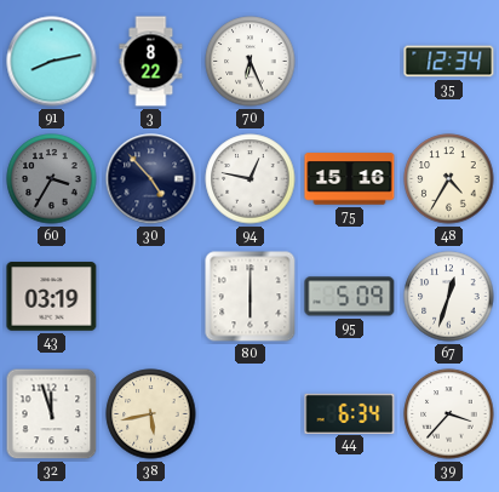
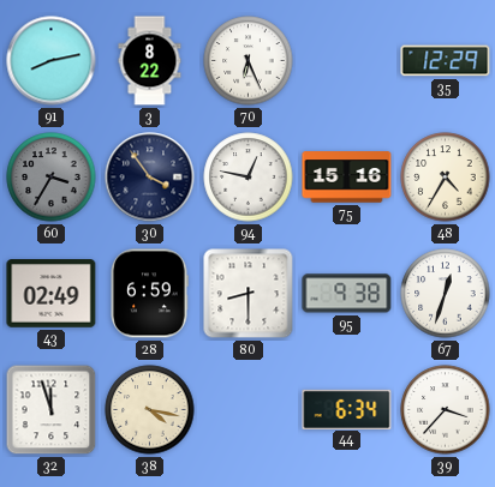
35: 12:34 -> 12:29 (446, 61)
30: 4:53 -> 3:54 (150, 178)
43: 03:19 -> 02:49 (52, 294)
28: none -> 6:59 (149, 294)
80: 6:00 -> 8:30 (249, 294)
95: 5:09 -> 9:38 (347, 294)
38: 5:43 -> 4:17 (150, 410)
